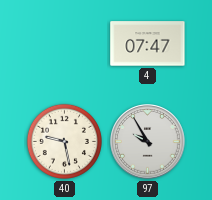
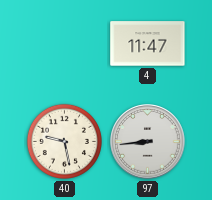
4: 07:47 -> 11:47 (148, 44)
97: 9:55 -> 8:44 (148, 142)
